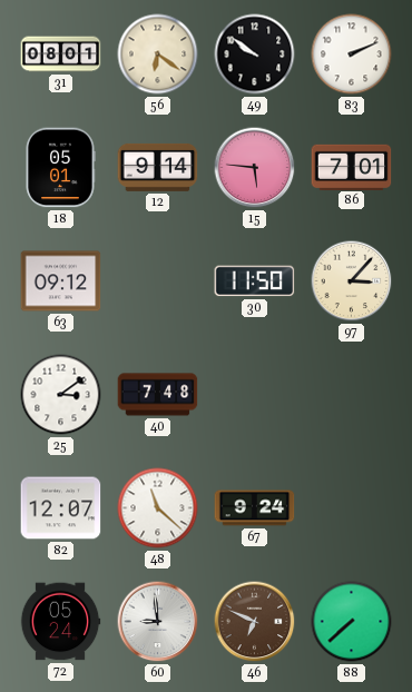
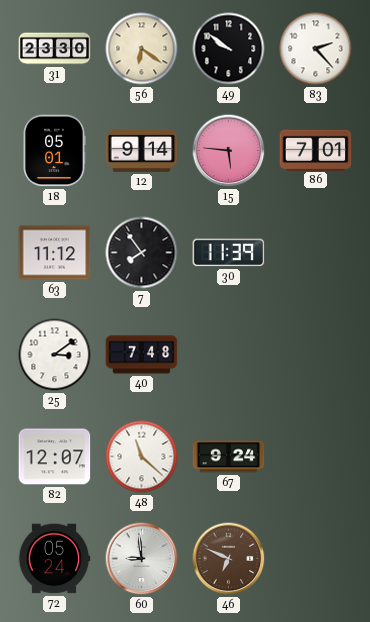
31: 08:01 -> 23:30 (55, 49)
83: 2:11 -> 2:23 (316, 49)
63: 09:12 -> 11:12 (55, 253)
7: none -> 7:54 (142, 253)
30: 11:50 -> 11:39 (229, 253)
97: 3:07 -> none (352, 281)
88: 7:38 -> none (352, 622)
